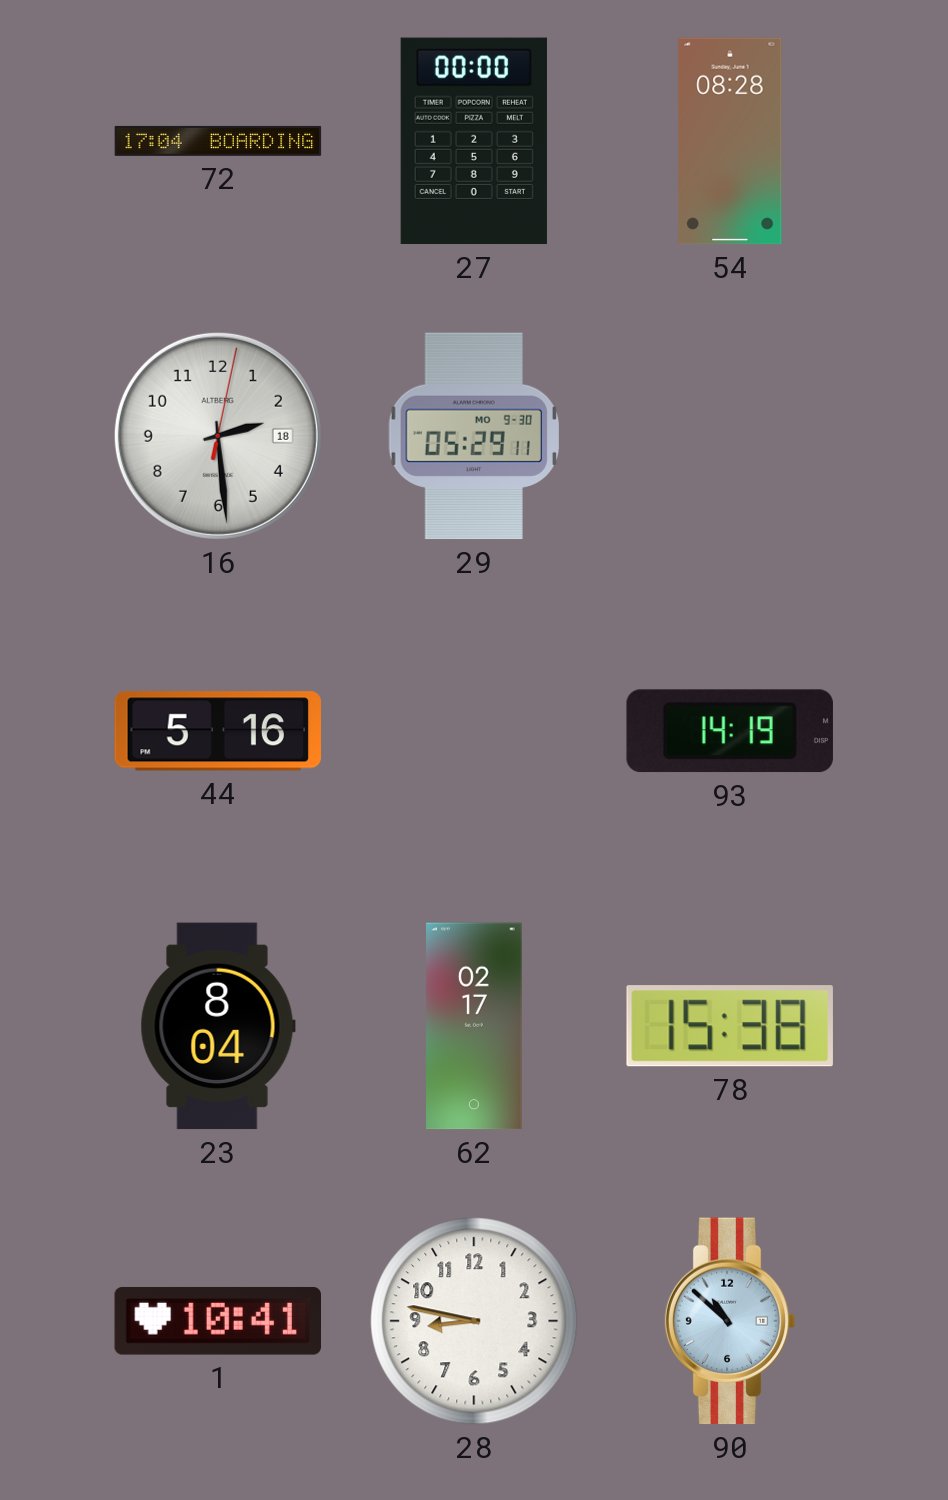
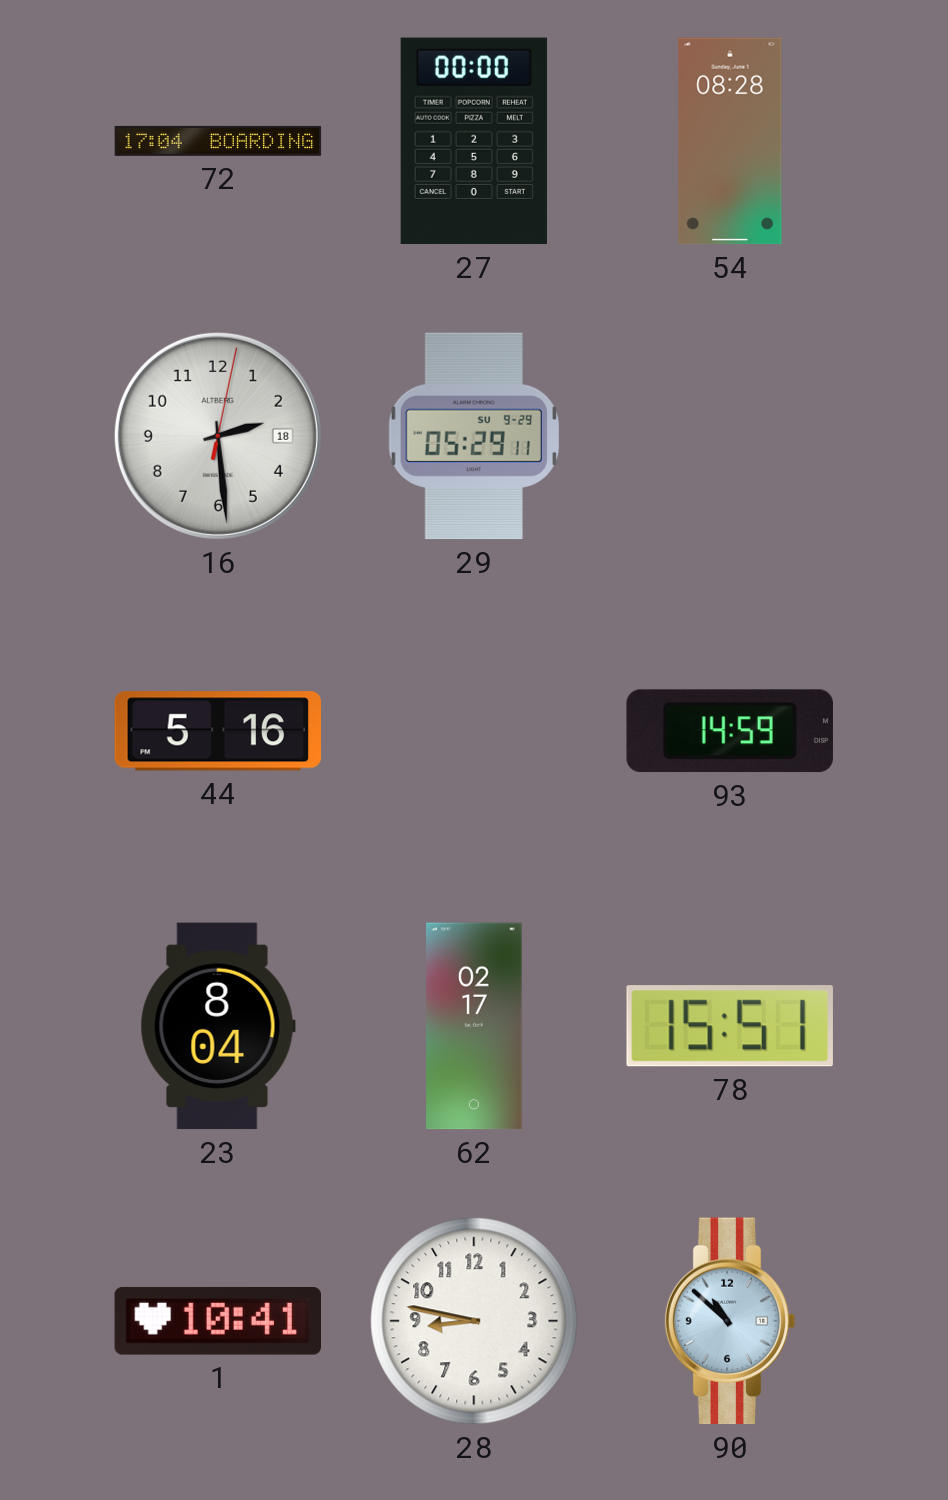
29 date: MO 9-30 -> SU 9-29 (474, 436)
93: 14:19 -> 14:59 (730, 731)
78: 15:38 -> 15:51 (730, 1026)
